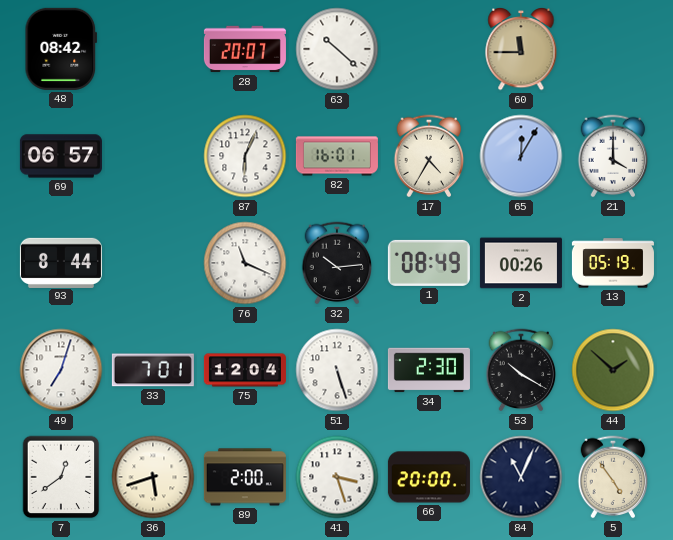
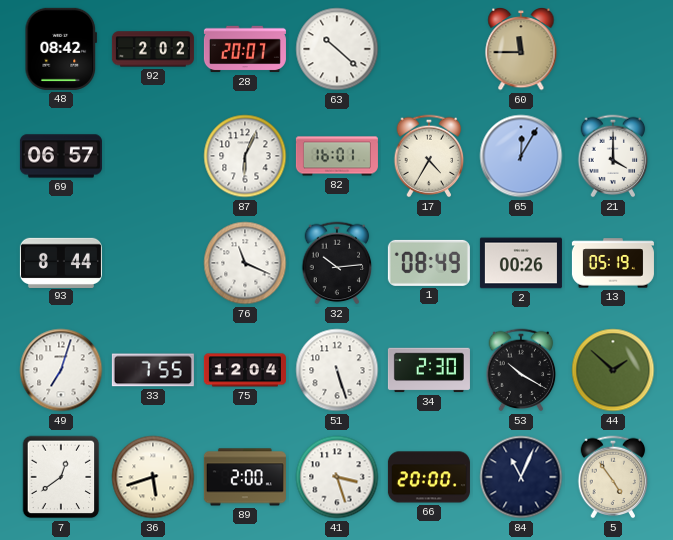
92: none -> 2:02 (153, 49)
33: 7:01 -> 7:55 (153, 370)
